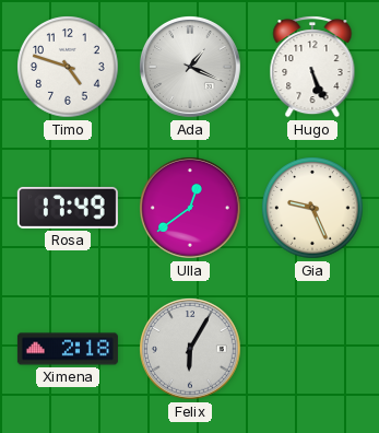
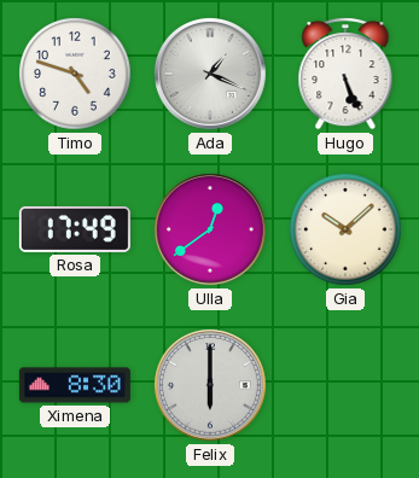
Gia: 9:26 -> 10:08 (345, 229)
Ximena: 2:18 -> 8:30 (75, 385)
Felix: 6:05 -> 6:00 (211, 386)
